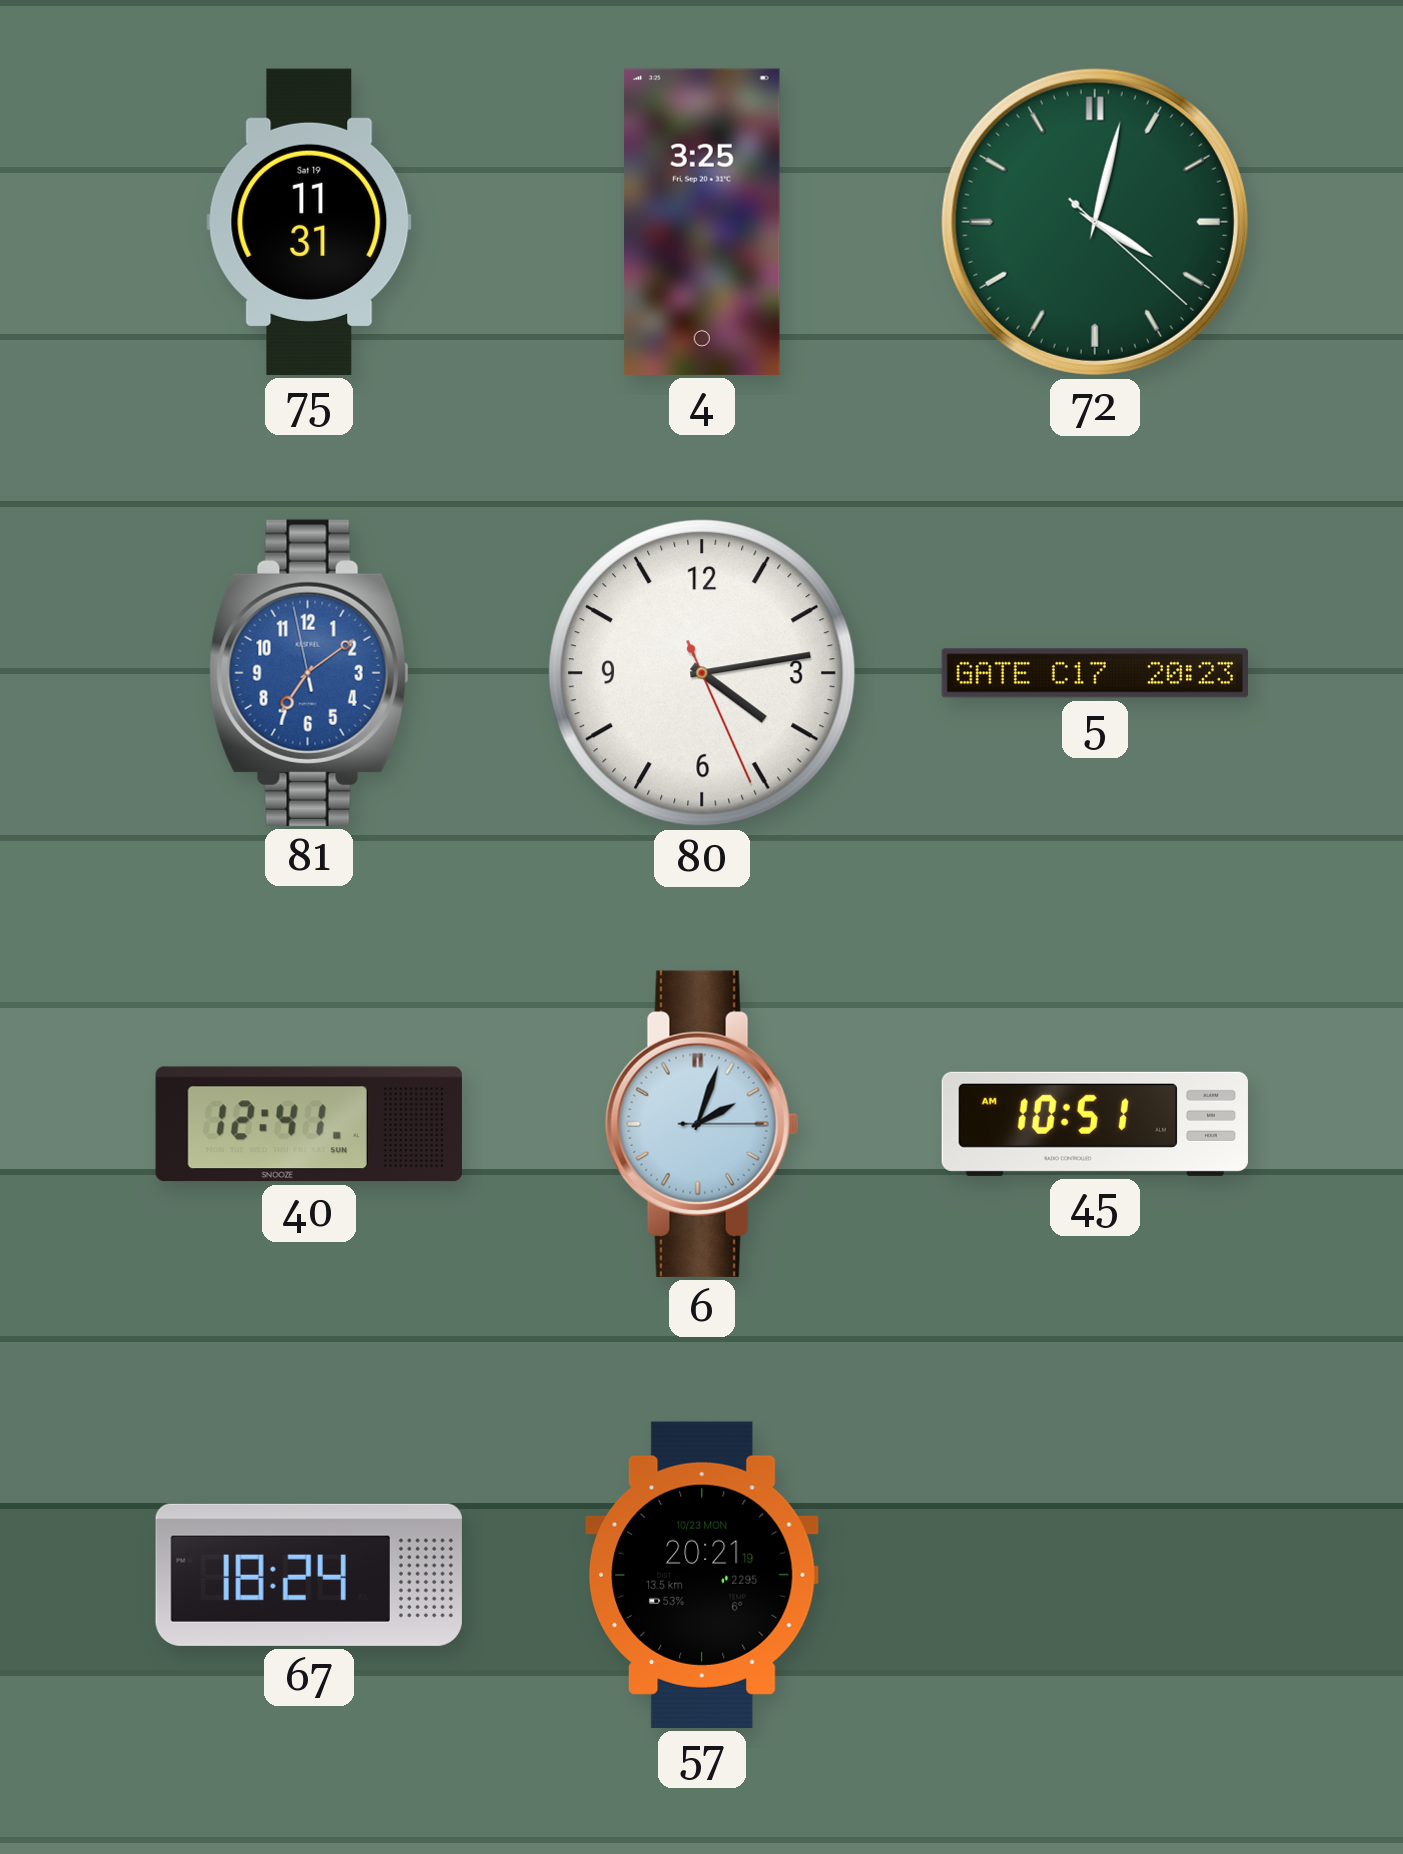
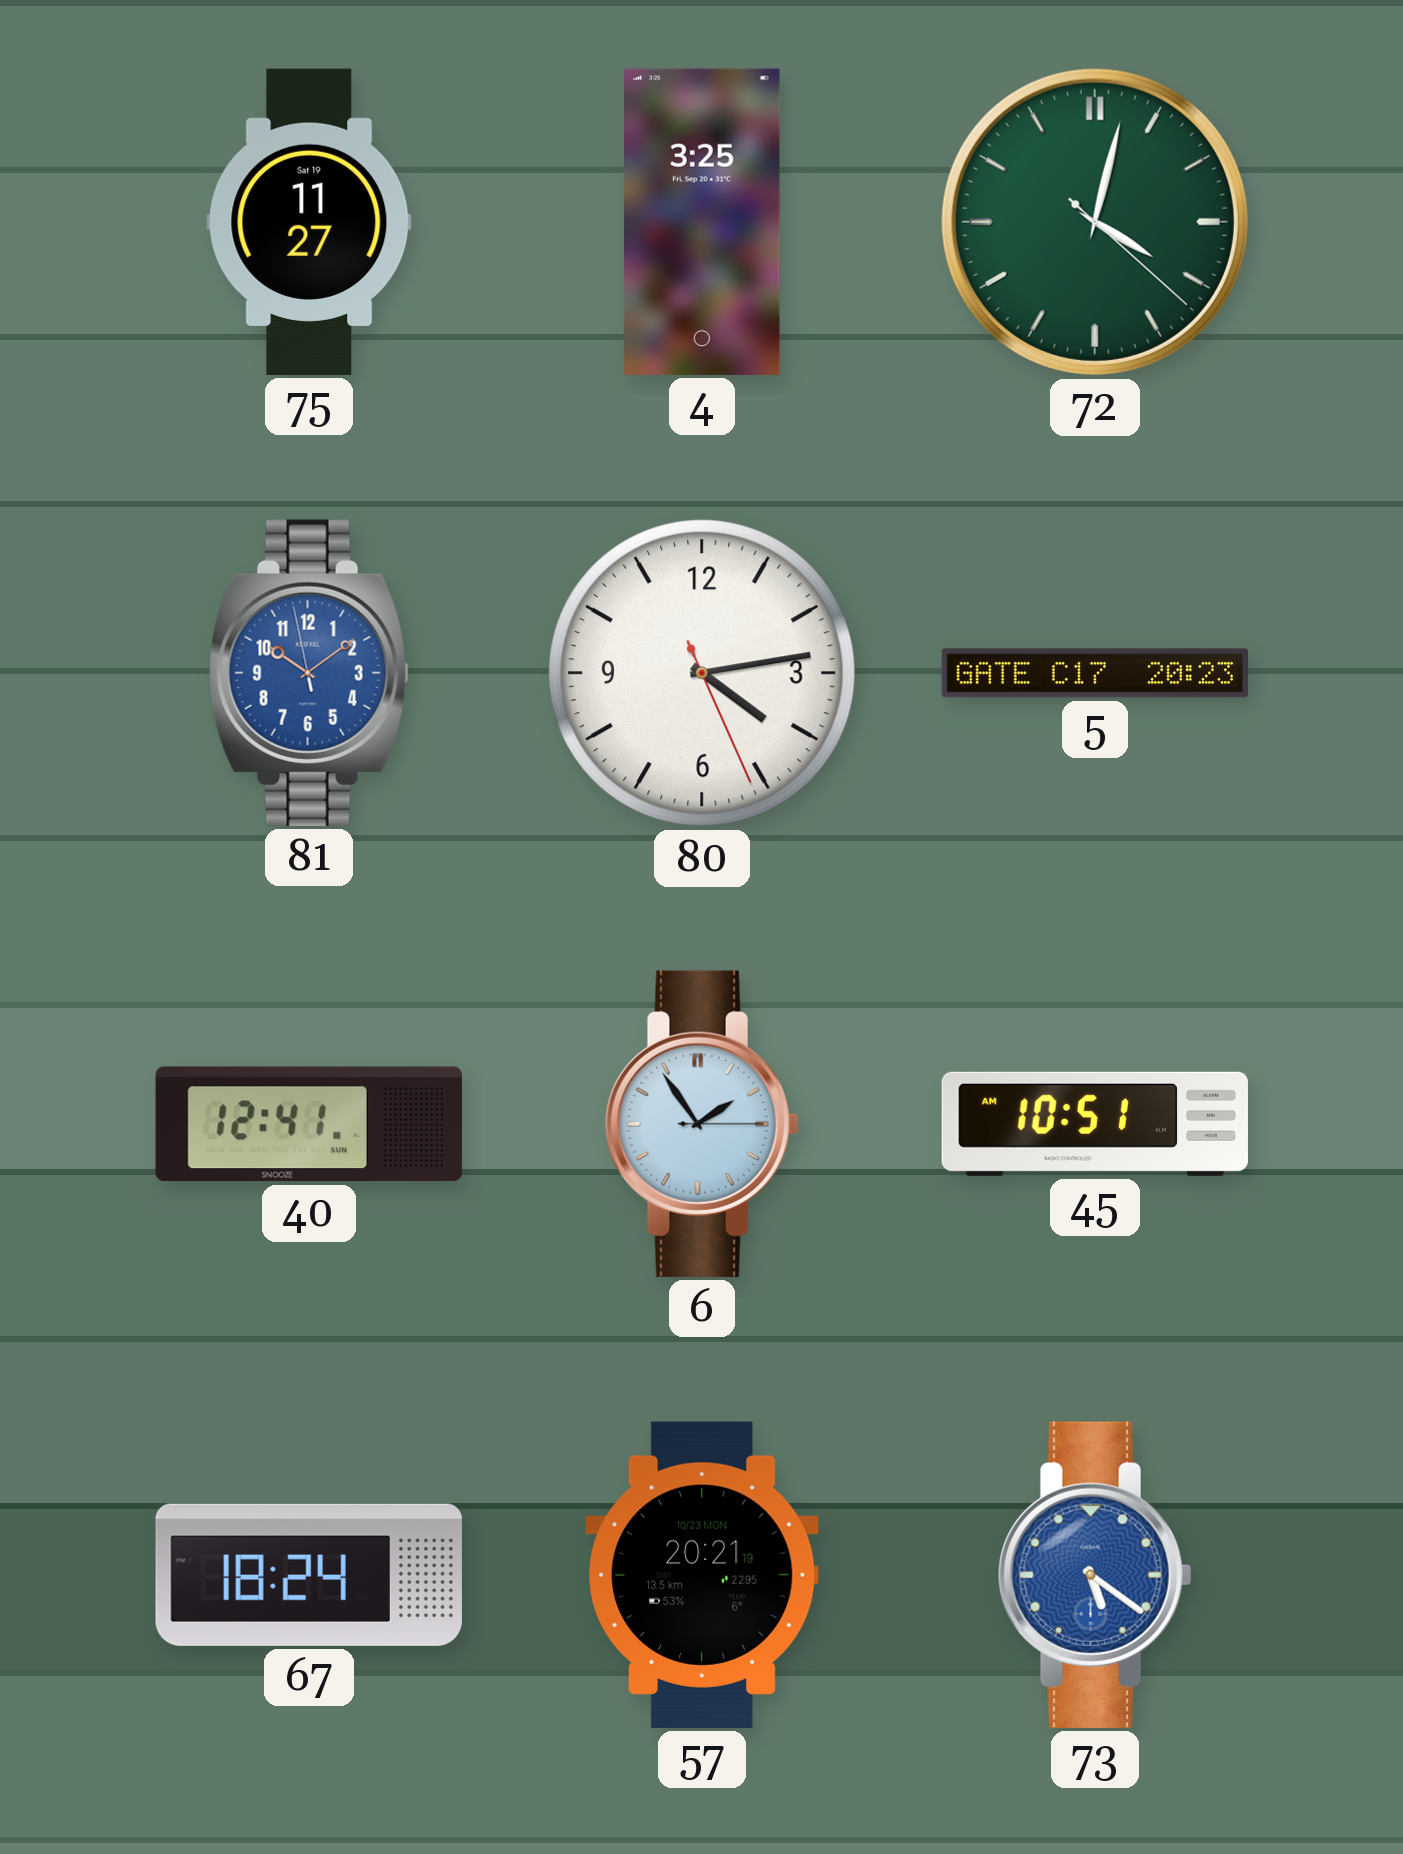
75: 11:31 -> 11:27 (309, 222)
81: 7:08 -> 10:08 (309, 673)
6: 2:03 -> 1:54 (702, 1124)
73: none -> 5:21 (1095, 1575)
